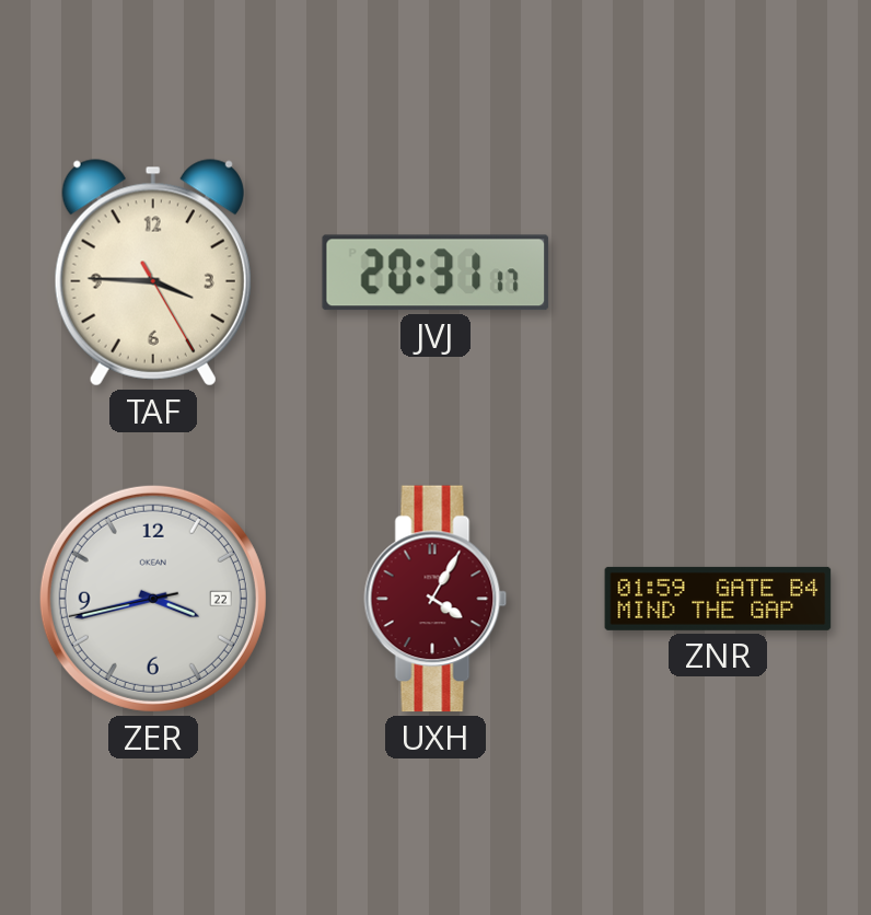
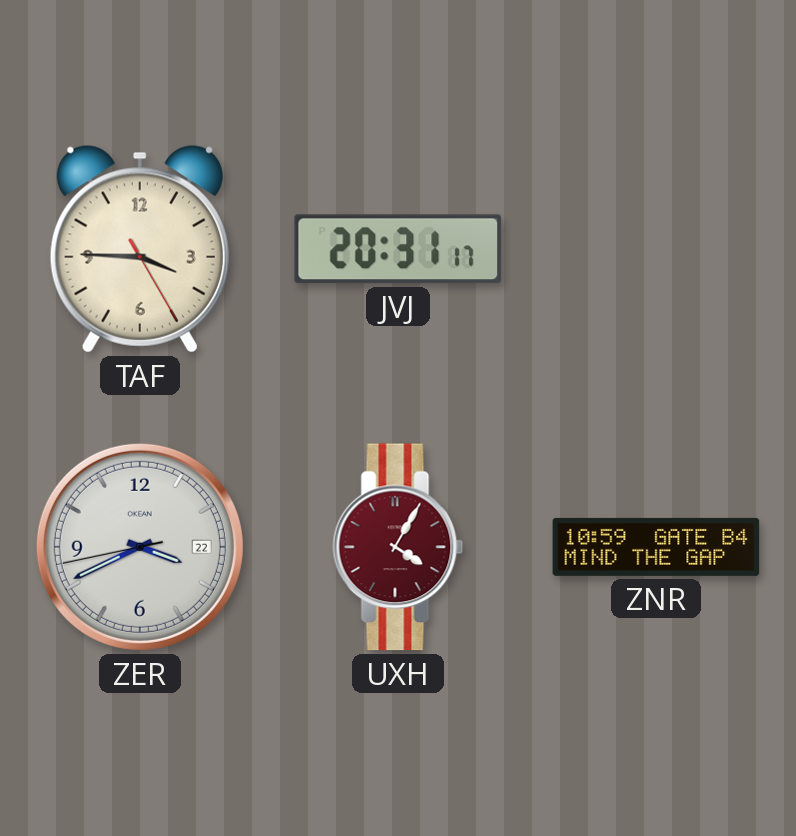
ZER: 3:42 -> 3:40 (140, 547)
ZNR: 01:59 -> 10:59 (656, 547)
